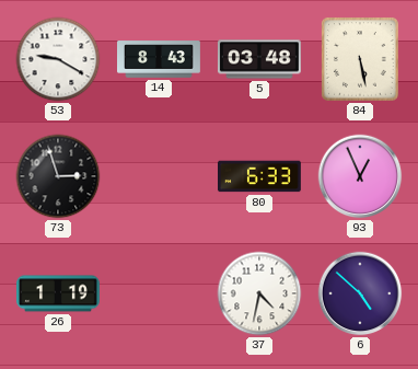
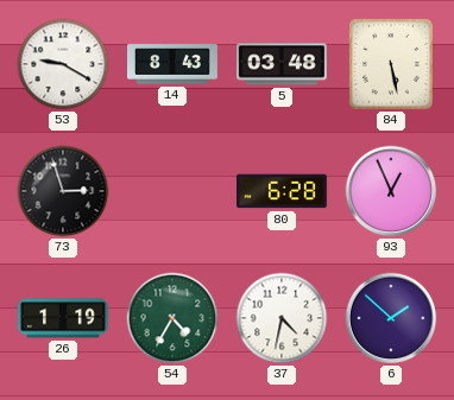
80: 6:33 -> 6:28 (283, 191)
54: none -> 4:35 (172, 318)
6: 4:52 -> 1:52 (391, 318)
